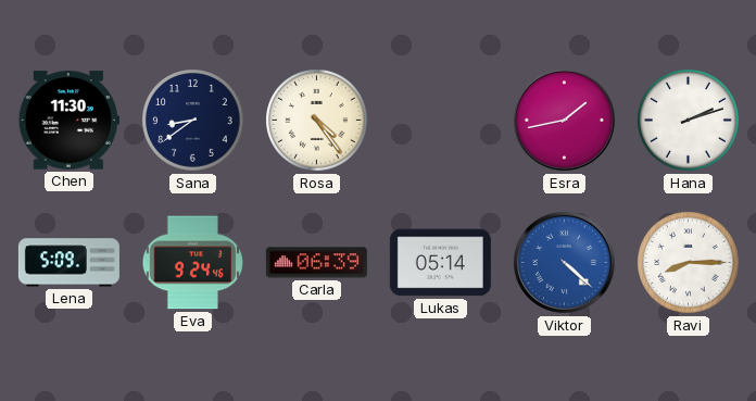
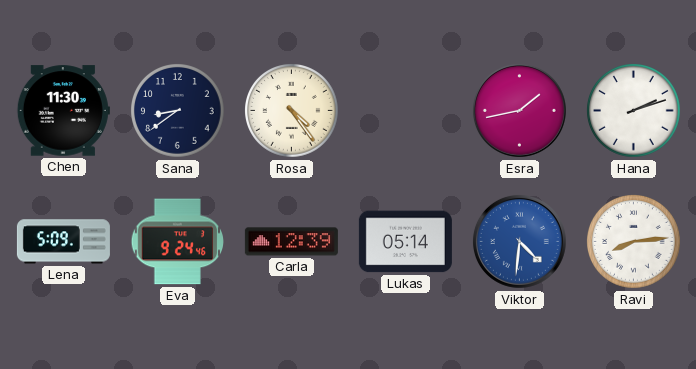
Carla: 06:39 -> 12:39 (291, 242)
Viktor: 4:22 -> 4:31 (519, 241)
Ravi: 8:15 -> 8:14 (634, 242)
